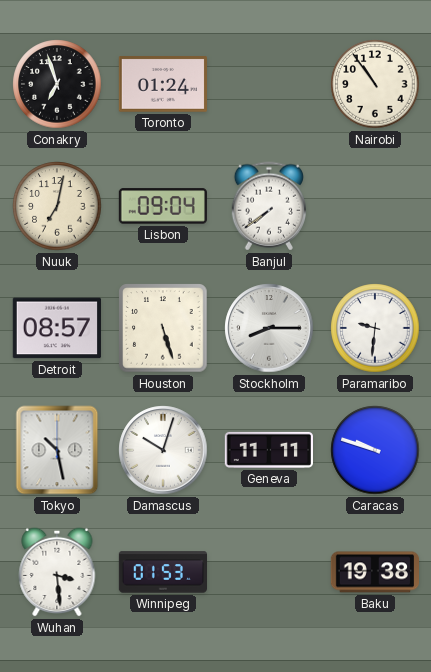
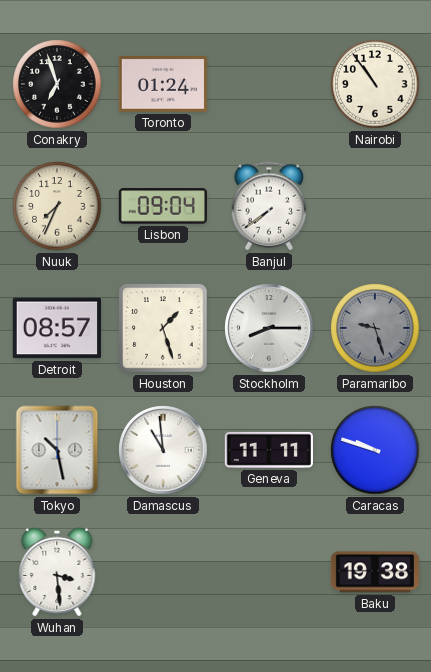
Nuuk: 7:02 -> 7:34 (57, 206)
Houston: 5:27 -> 1:27 (163, 328)
Paramaribo: 9:31 -> 9:27 (375, 328)
Paramaribo dial: white -> grey (375, 328)
Damascus: 10:03 -> 10:59 (163, 450)
Winnipeg: 01:53 -> none (162, 572)
